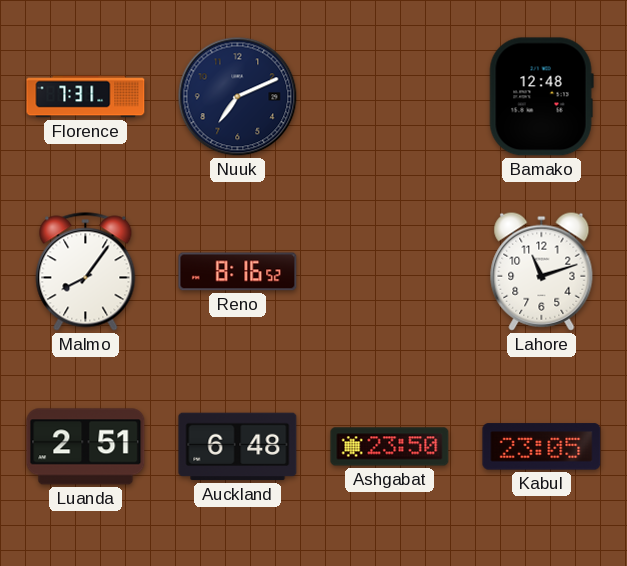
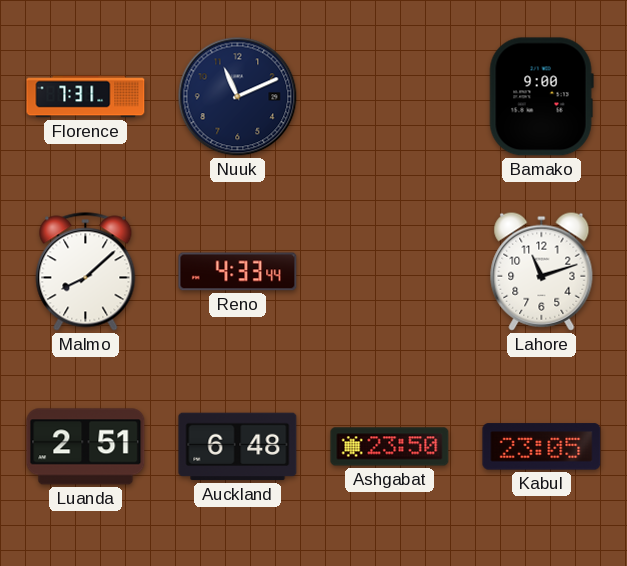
Nuuk: 7:11 -> 11:11 (238, 97)
Bamako: 12:48 -> 9:00 (541, 97)
Malmo: 8:06 -> 8:08 (86, 272)
Reno: 8:16 -> 4:33 (238, 272)
